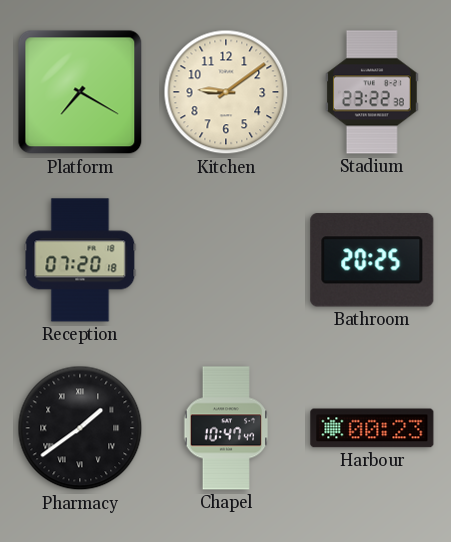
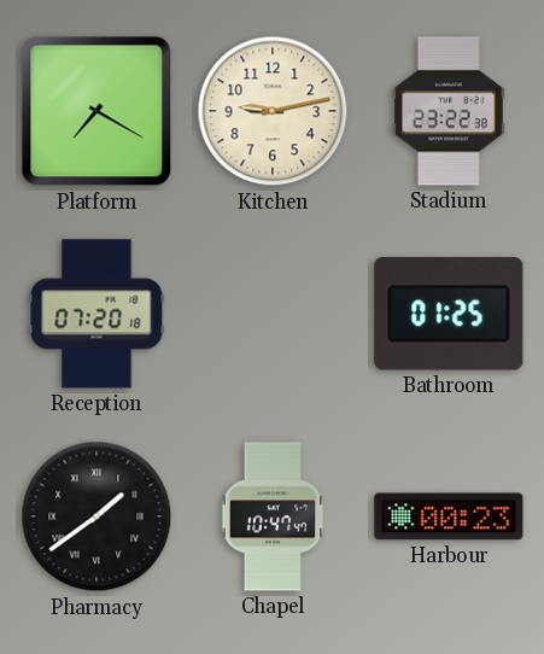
Kitchen: 9:09 -> 9:13 (273, 111)
Bathroom: 20:25 -> 01:25 (449, 314)
